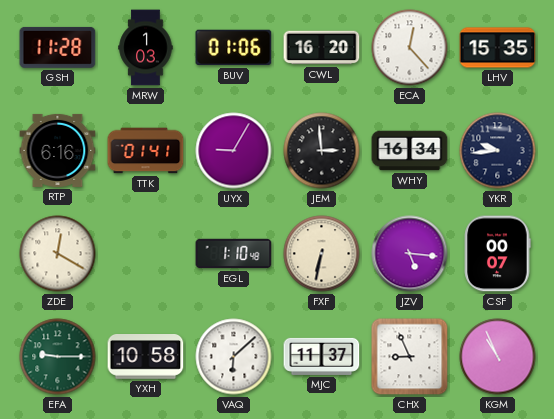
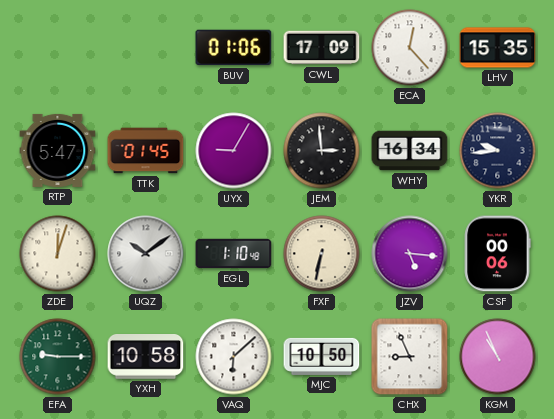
GSH: 11:28 -> none (58, 47)
MRW: 1:03 -> none (146, 48)
CWL: 16:20 -> 17:09 (322, 48)
RTP: 6:16 -> 5:47 (58, 150)
TTK: 01:41 -> 01:45 (146, 151)
ZDE: 12:20 -> 12:03 (58, 254)
UQZ: none -> 10:09 (146, 254)
CSF: 00:07 -> 00:06 (497, 254)
MJC: 11:37 -> 10:50 (322, 356)
